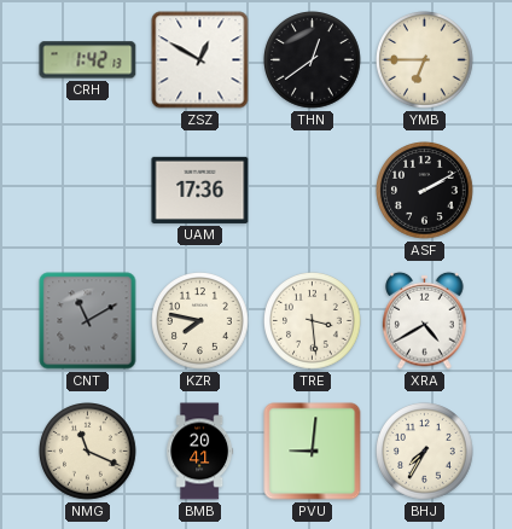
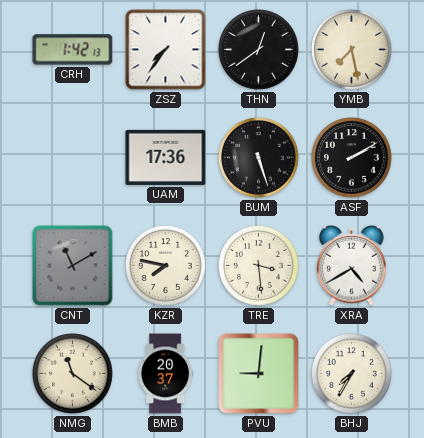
ZSZ: 12:50 -> 7:36 (166, 50)
YMB: 6:45 -> 7:28 (352, 50)
BUM: none -> 5:27 (259, 158)
NMG: 11:19 -> 11:21 (73, 374)
BMB: 20:41 -> 20:37 (166, 374)
